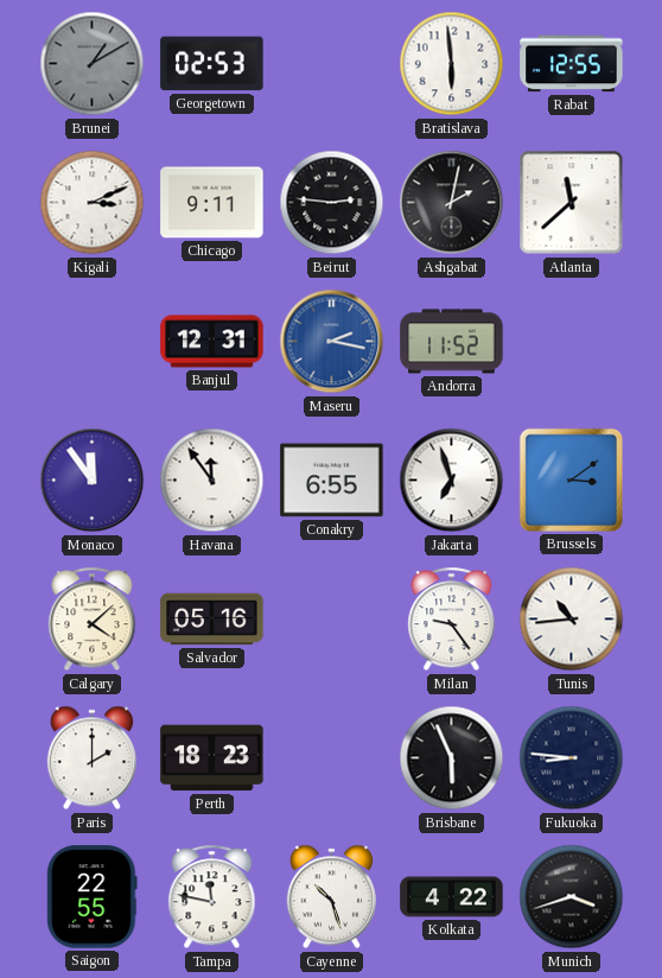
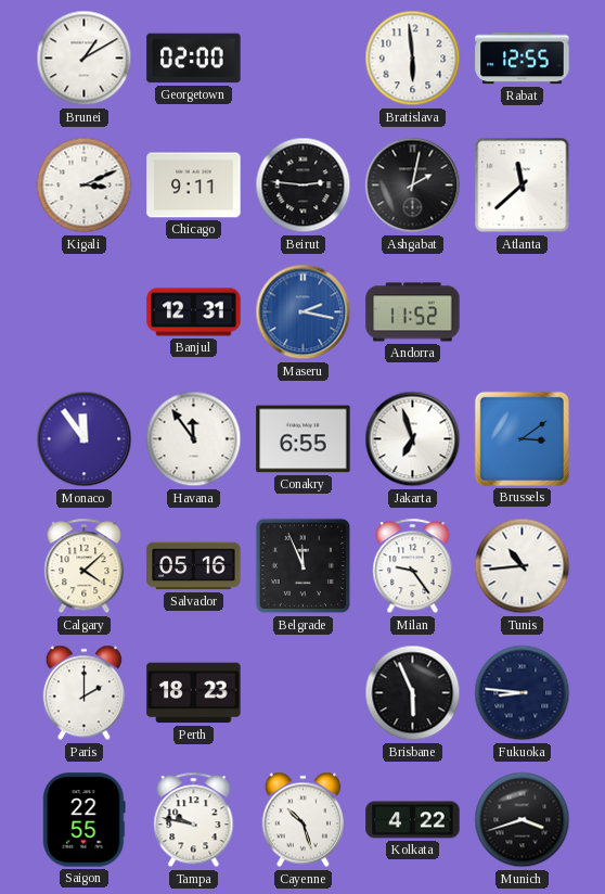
Brunei dial: grey -> white (85, 59)
Georgetown: 02:53 -> 02:00 (194, 59)
Belgrade: none -> 11:56 (304, 566)
Tampa: 11:47 -> 9:47 (194, 820)
